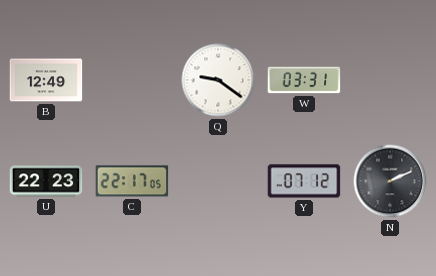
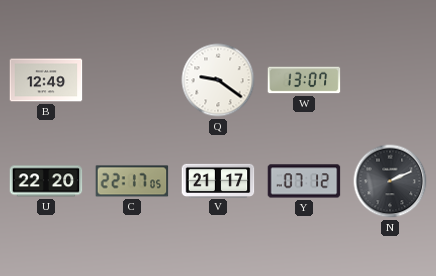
W: 03:31 -> 13:07 (304, 80)
U: 22:23 -> 22:20 (46, 181)
V: none -> 21:17 (218, 180)
